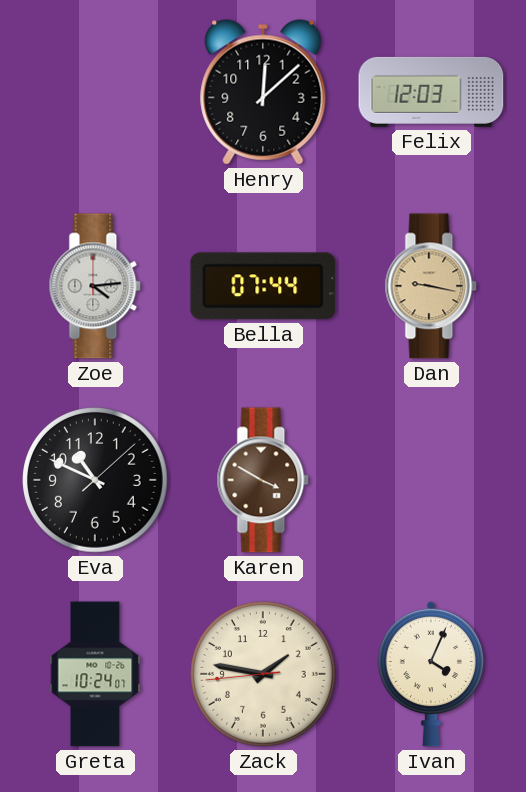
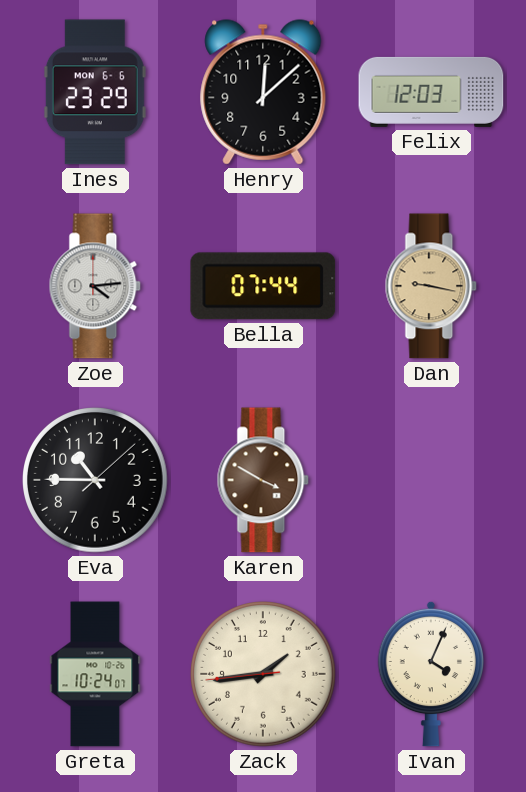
Ines: none -> 23:29 (95, 92)
Eva: 10:49 -> 10:45 (96, 481)
Zack: 1:46 -> 1:43 (264, 675)
